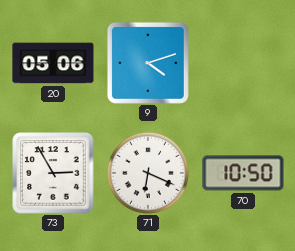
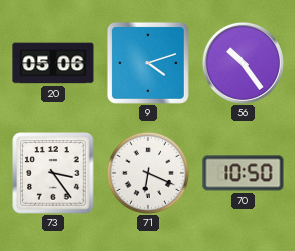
56: none -> 10:24 (243, 63)
73: 2:55 -> 3:24 (53, 173)
